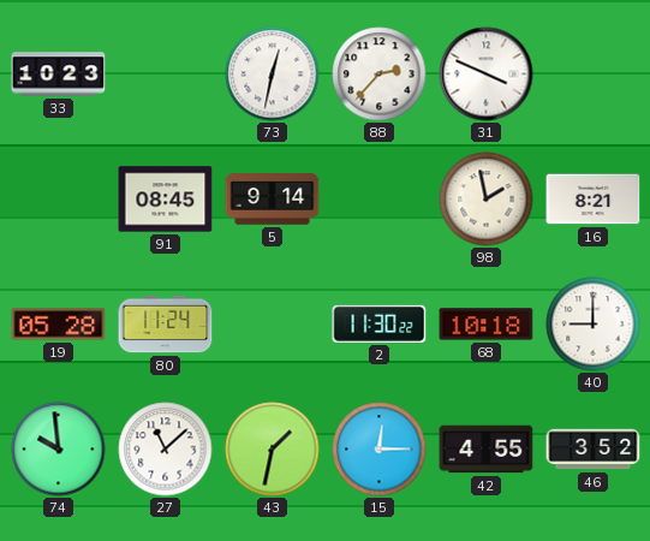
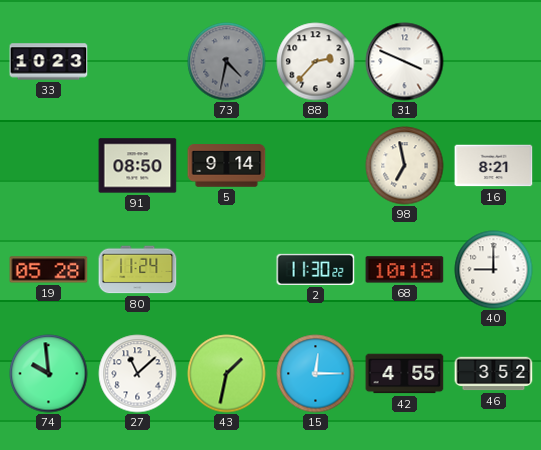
73: 12:32 -> 4:32 (227, 62)
73 dial: white -> grey (227, 62)
91: 08:45 -> 08:50 (138, 166)
98: 1:58 -> 6:58 (405, 166)
